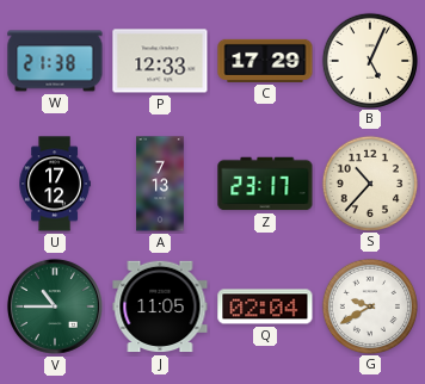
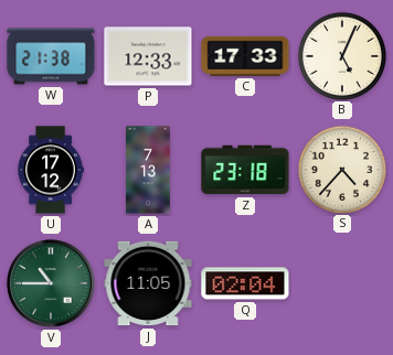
C: 17:29 -> 17:33 (245, 56)
Z: 23:17 -> 23:18 (245, 170)
S: 10:37 -> 4:37 (341, 169)
G: 9:40 -> none (369, 305)
